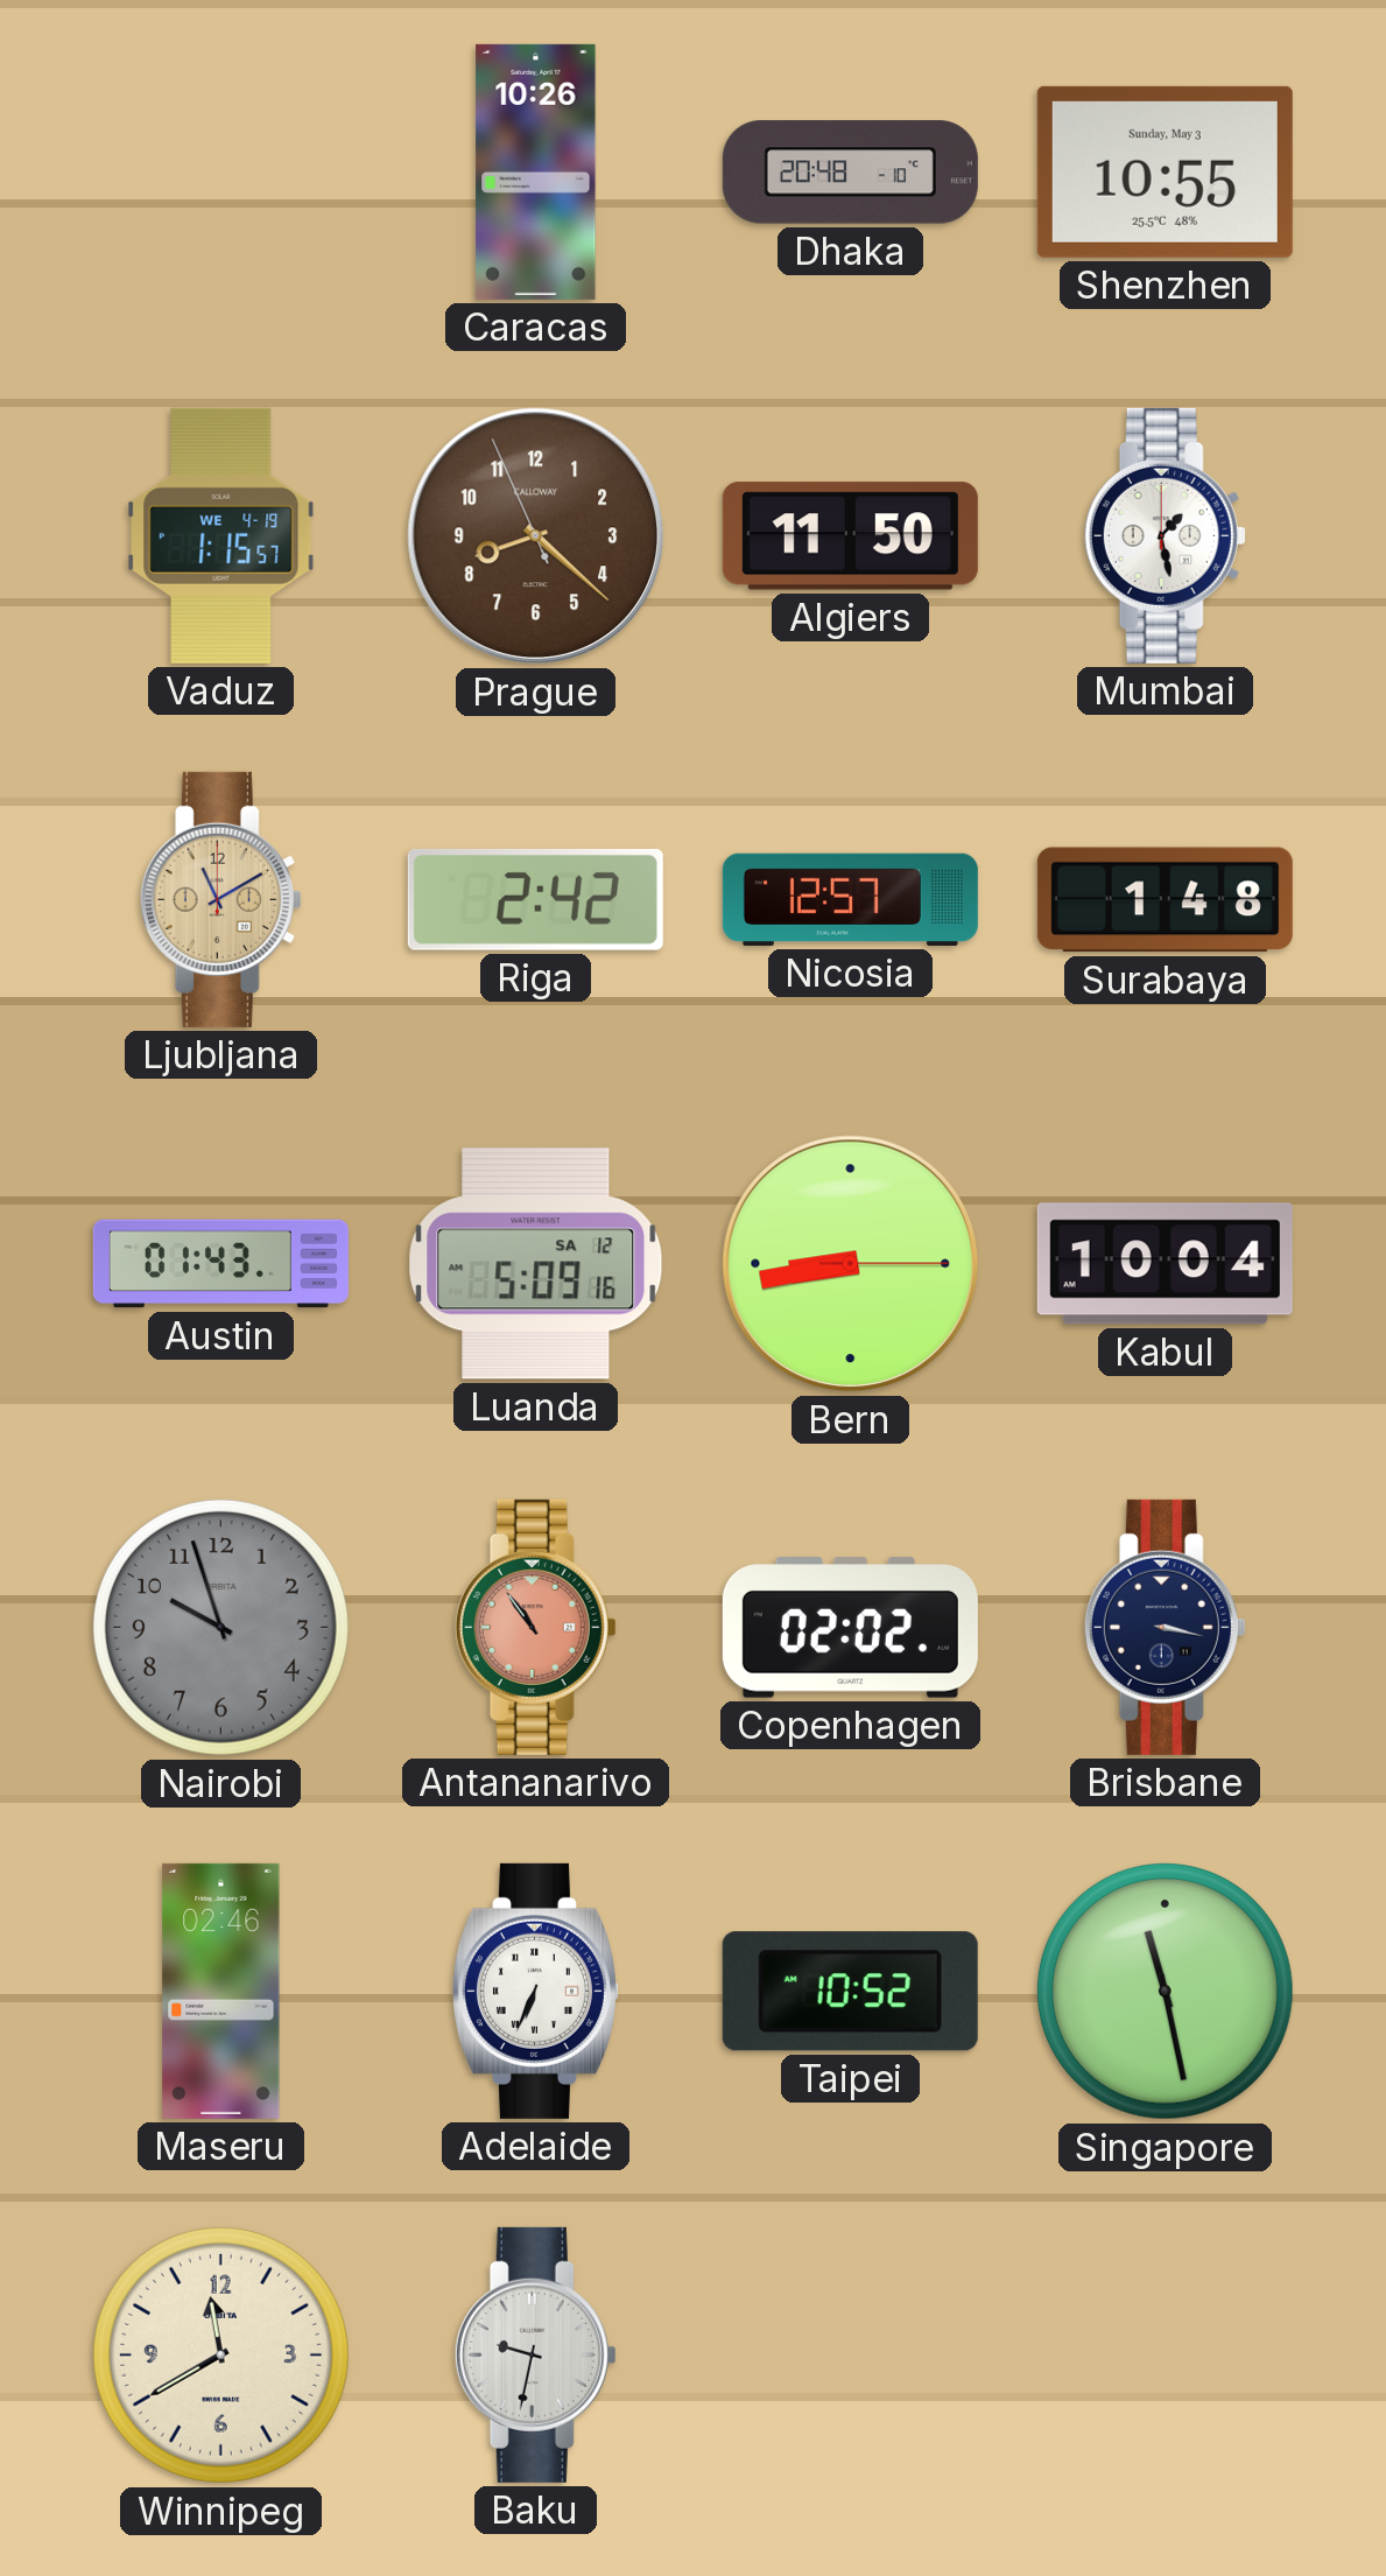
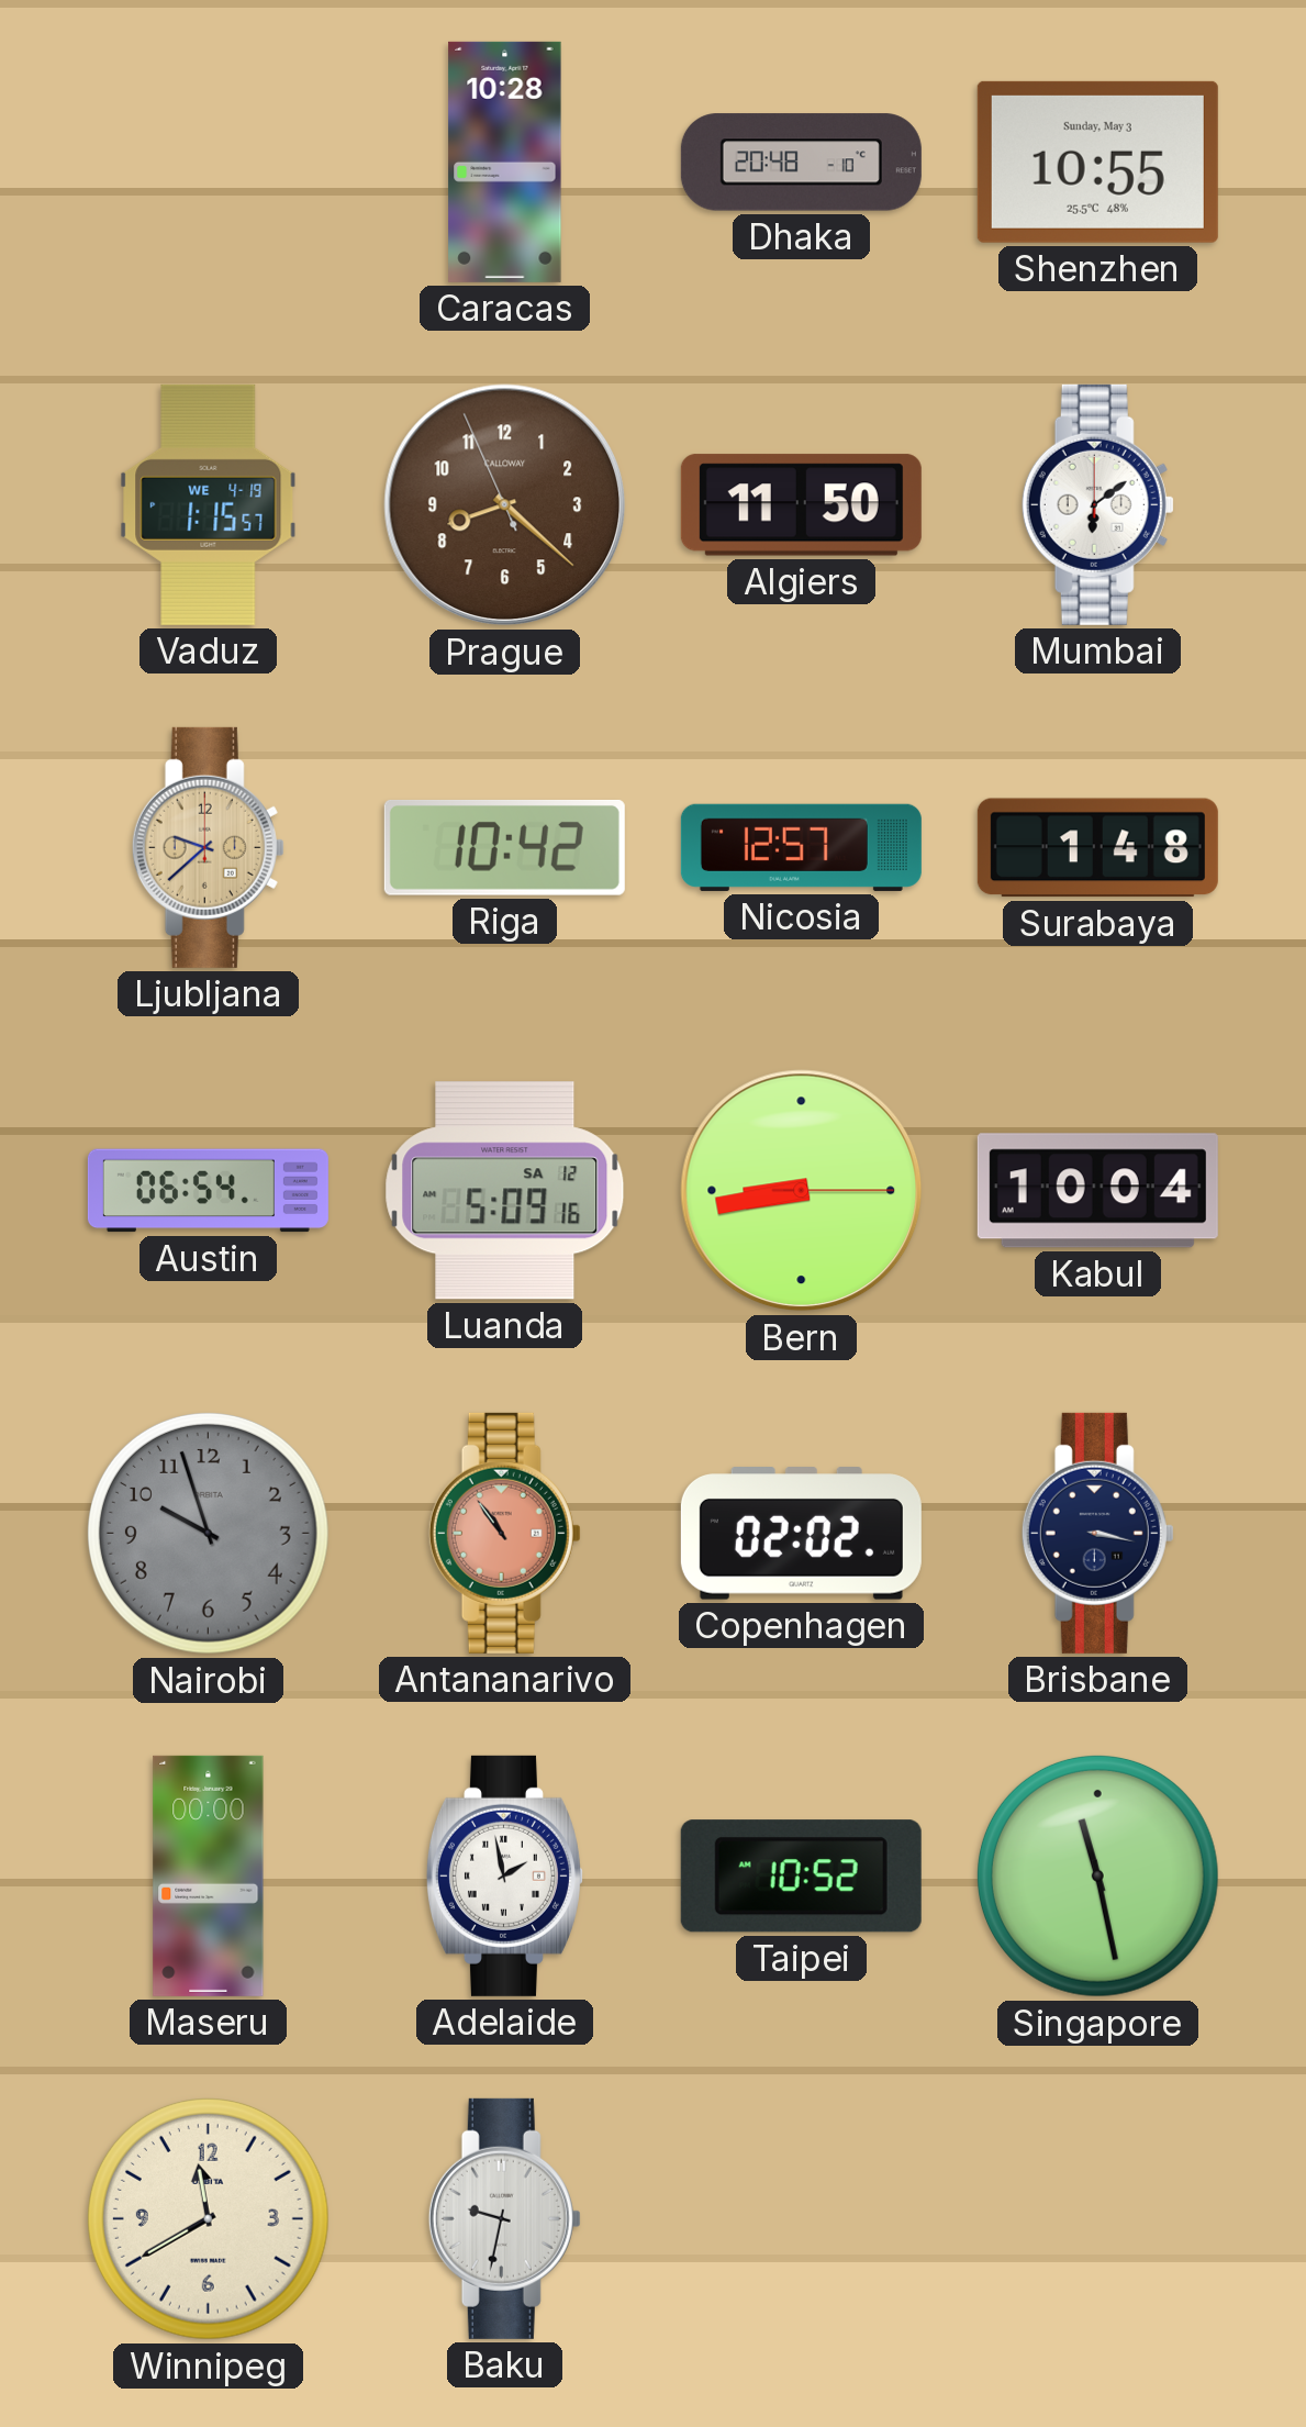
Caracas: 10:26 -> 10:28 (505, 162)
Mumbai: 1:28 -> 6:09 (1097, 504)
Ljubljana: 11:10 -> 9:38 (208, 847)
Riga: 2:42 -> 10:42 (504, 847)
Austin: 01:43 -> 06:54 (208, 1191)
Maseru: 02:46 -> 00:00 (209, 1875)
Adelaide: 6:34 -> 1:58 (504, 1875)
